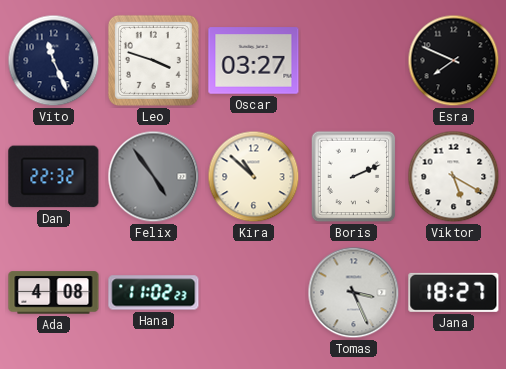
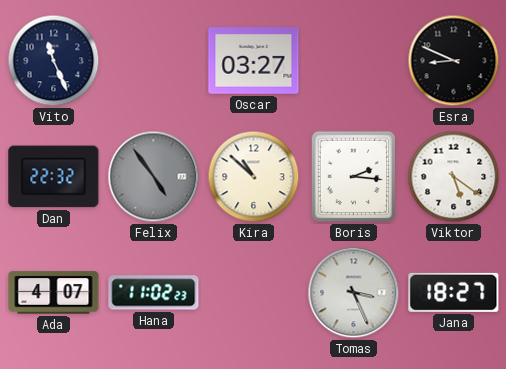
Leo: 3:48 -> none (153, 60)
Esra: 7:49 -> 8:49 (454, 61)
Boris: 2:11 -> 2:16 (354, 177)
Viktor: 5:20 -> 5:21 (454, 177)
Ada: 4:08 -> 4:07 (54, 293)
